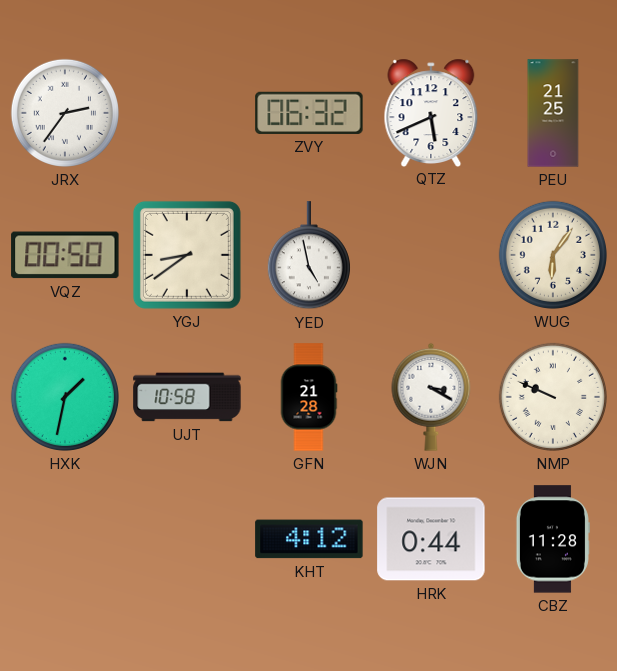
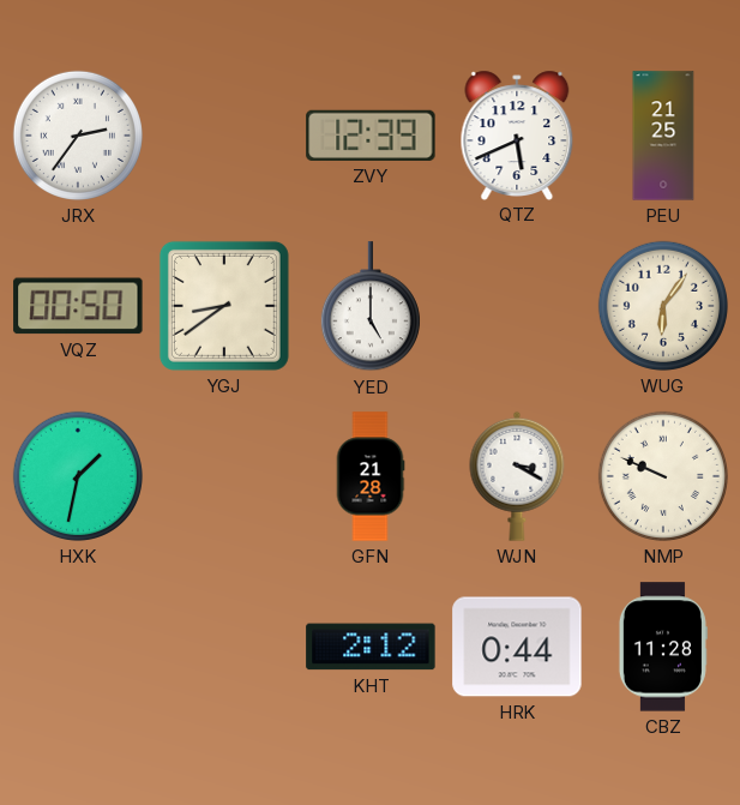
ZVY: 06:32 -> 12:39 (371, 136)
YED: 4:58 -> 5:00 (371, 307)
UJT: 10:58 -> none (187, 397)
KHT: 4:12 -> 2:12 (371, 647)
